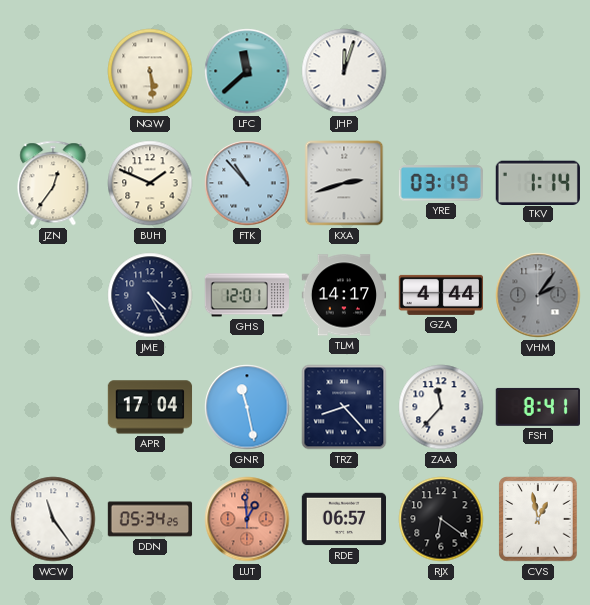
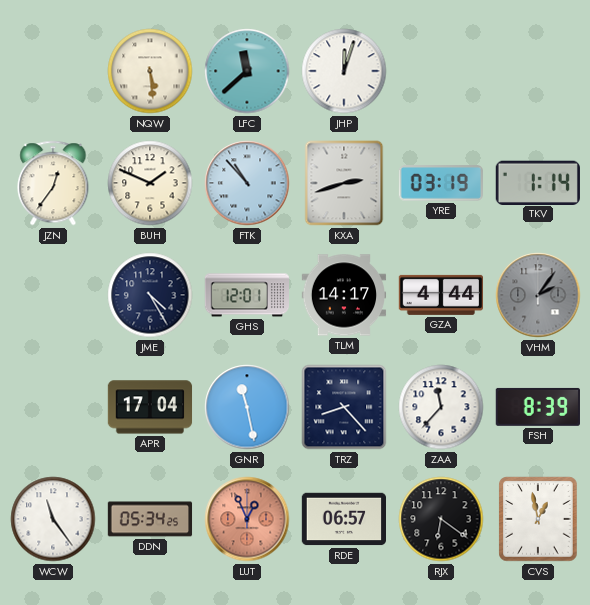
FSH: 8:41 -> 8:39 (538, 407)
LUT: 12:59 -> 12:56 (247, 519)
